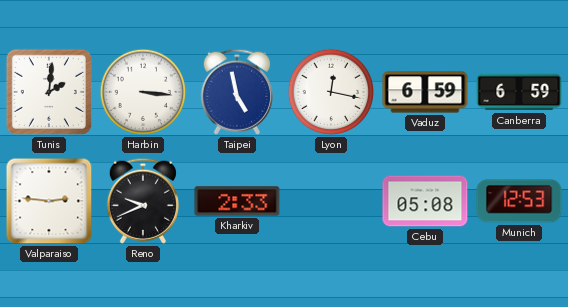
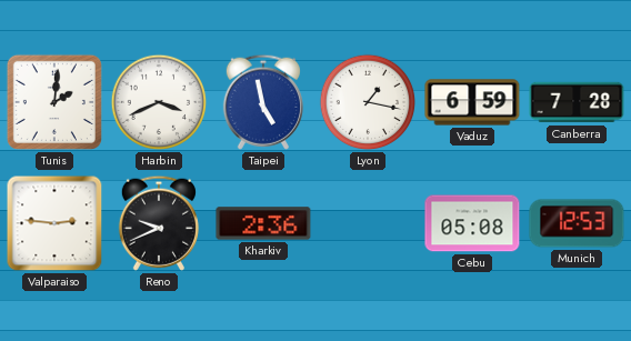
Harbin: 3:16 -> 3:41 (159, 102)
Lyon: 12:17 -> 1:17 (368, 102)
Canberra: 6:59 -> 7:28 (577, 102)
Kharkiv: 2:33 -> 2:36 (263, 223)
